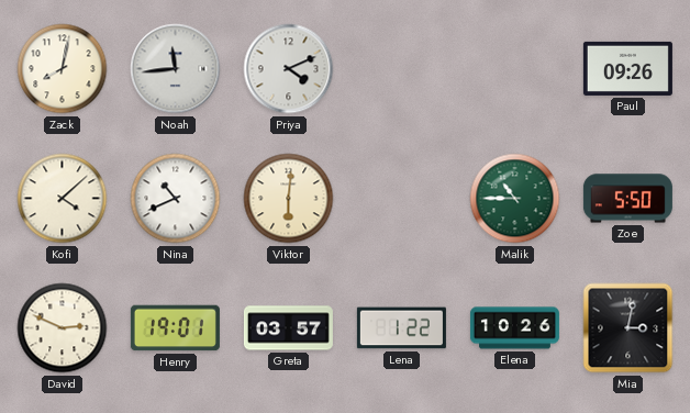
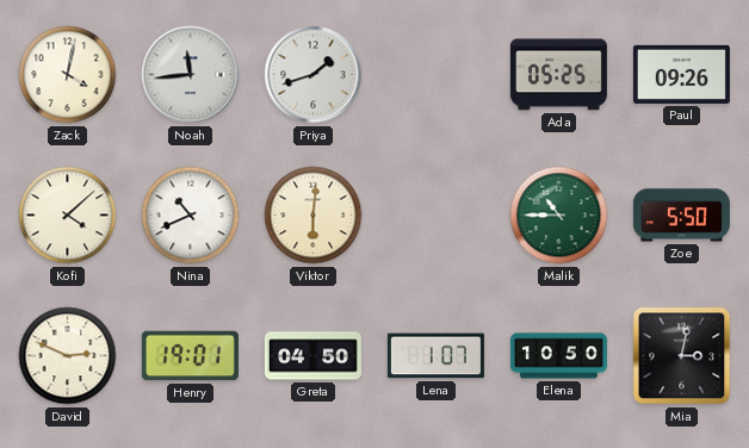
Zack: 8:02 -> 4:02 (68, 75)
Priya: 4:11 -> 1:42 (314, 75)
Ada: none -> 05:25 (558, 75)
Greta: 03:57 -> 04:50 (312, 356)
Lena: 1:22 -> 1:07 (435, 356)
Elena: 10:26 -> 10:50 (558, 356)
